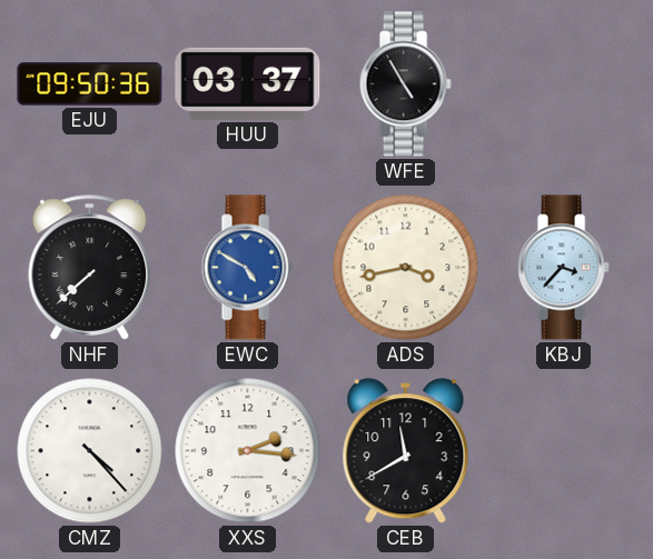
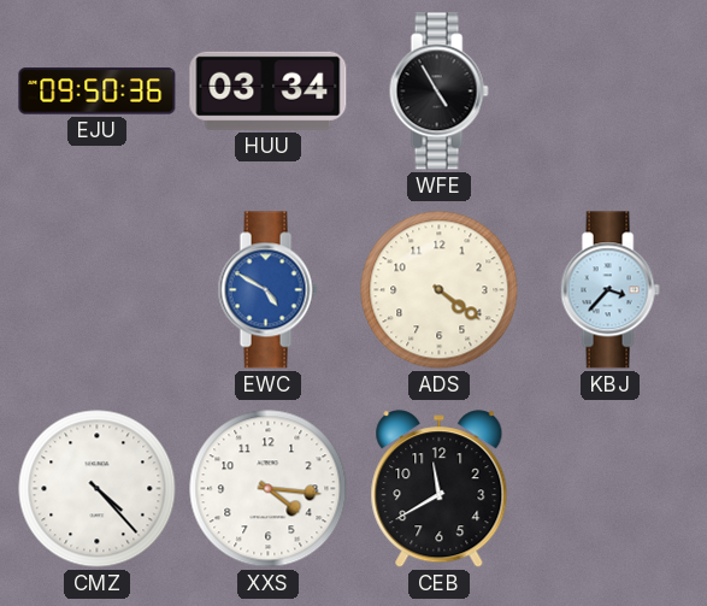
HUU: 03:37 -> 03:34 (269, 90)
NHF: 7:38 -> none (90, 268)
ADS: 3:43 -> 4:21 (440, 290)
XXS: 2:16 -> 4:16 (269, 489)
